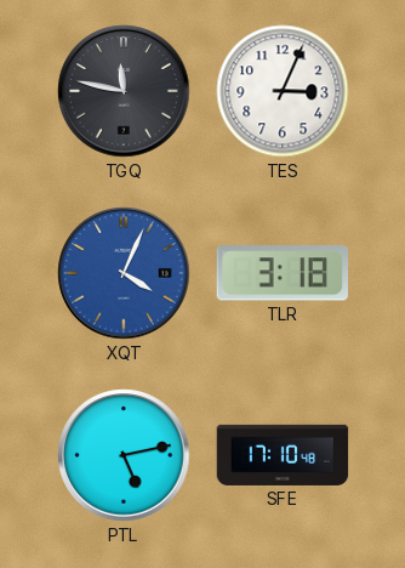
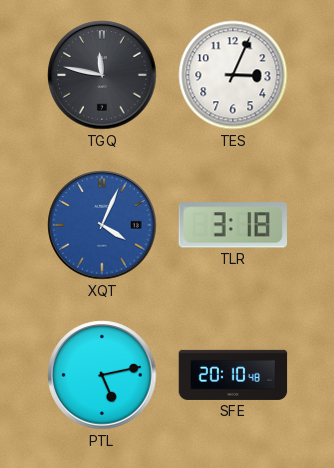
SFE: 17:10 -> 20:10 (233, 375)
